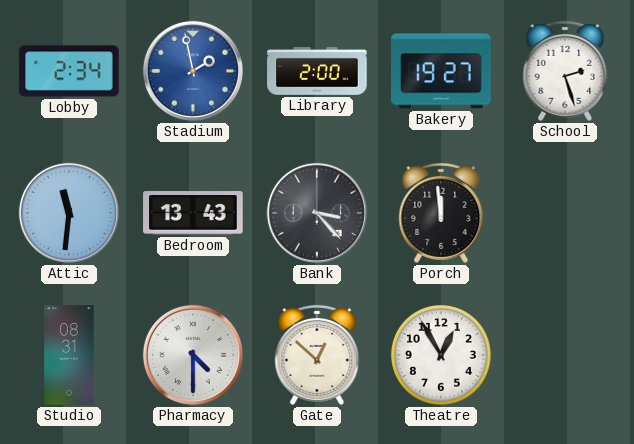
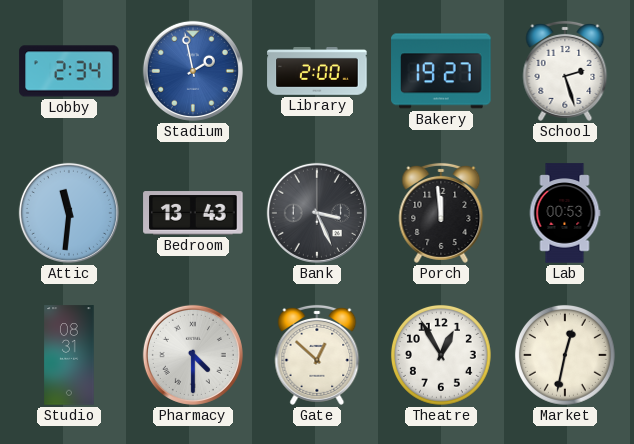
Bank: 3:23 -> 3:26 (317, 213)
Lab: none -> 00:53 (565, 213)
Market: none -> 12:32 (565, 355)
